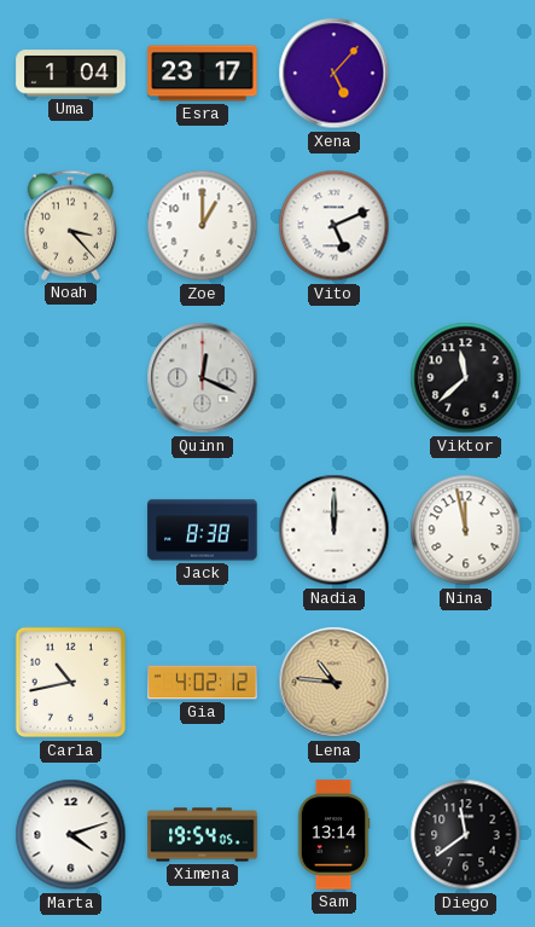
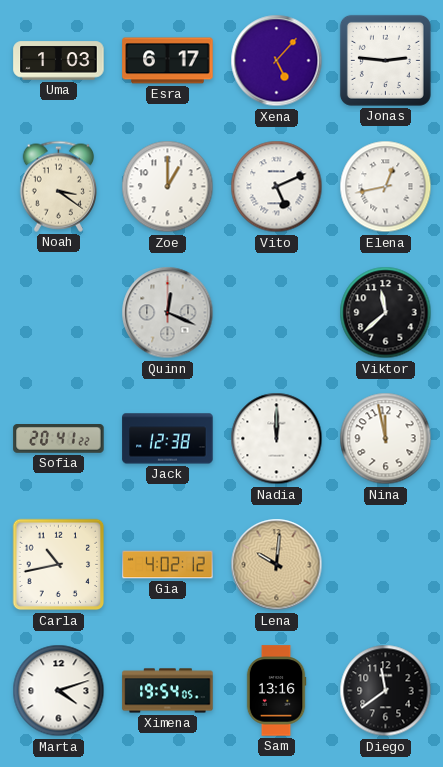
Uma: 1:04 -> 1:03 (59, 61)
Esra: 23:17 -> 6:17 (168, 61)
Jonas: none -> 2:46 (385, 60)
Noah: 3:23 -> 3:21 (59, 186)
Elena: none -> 12:43 (386, 187)
Sofia: none -> 20:41 (59, 439)
Jack: 8:38 -> 12:38 (168, 439)
Lena: 10:46 -> 10:01 (277, 565)
Sam: 13:14 -> 13:16 (276, 691)
